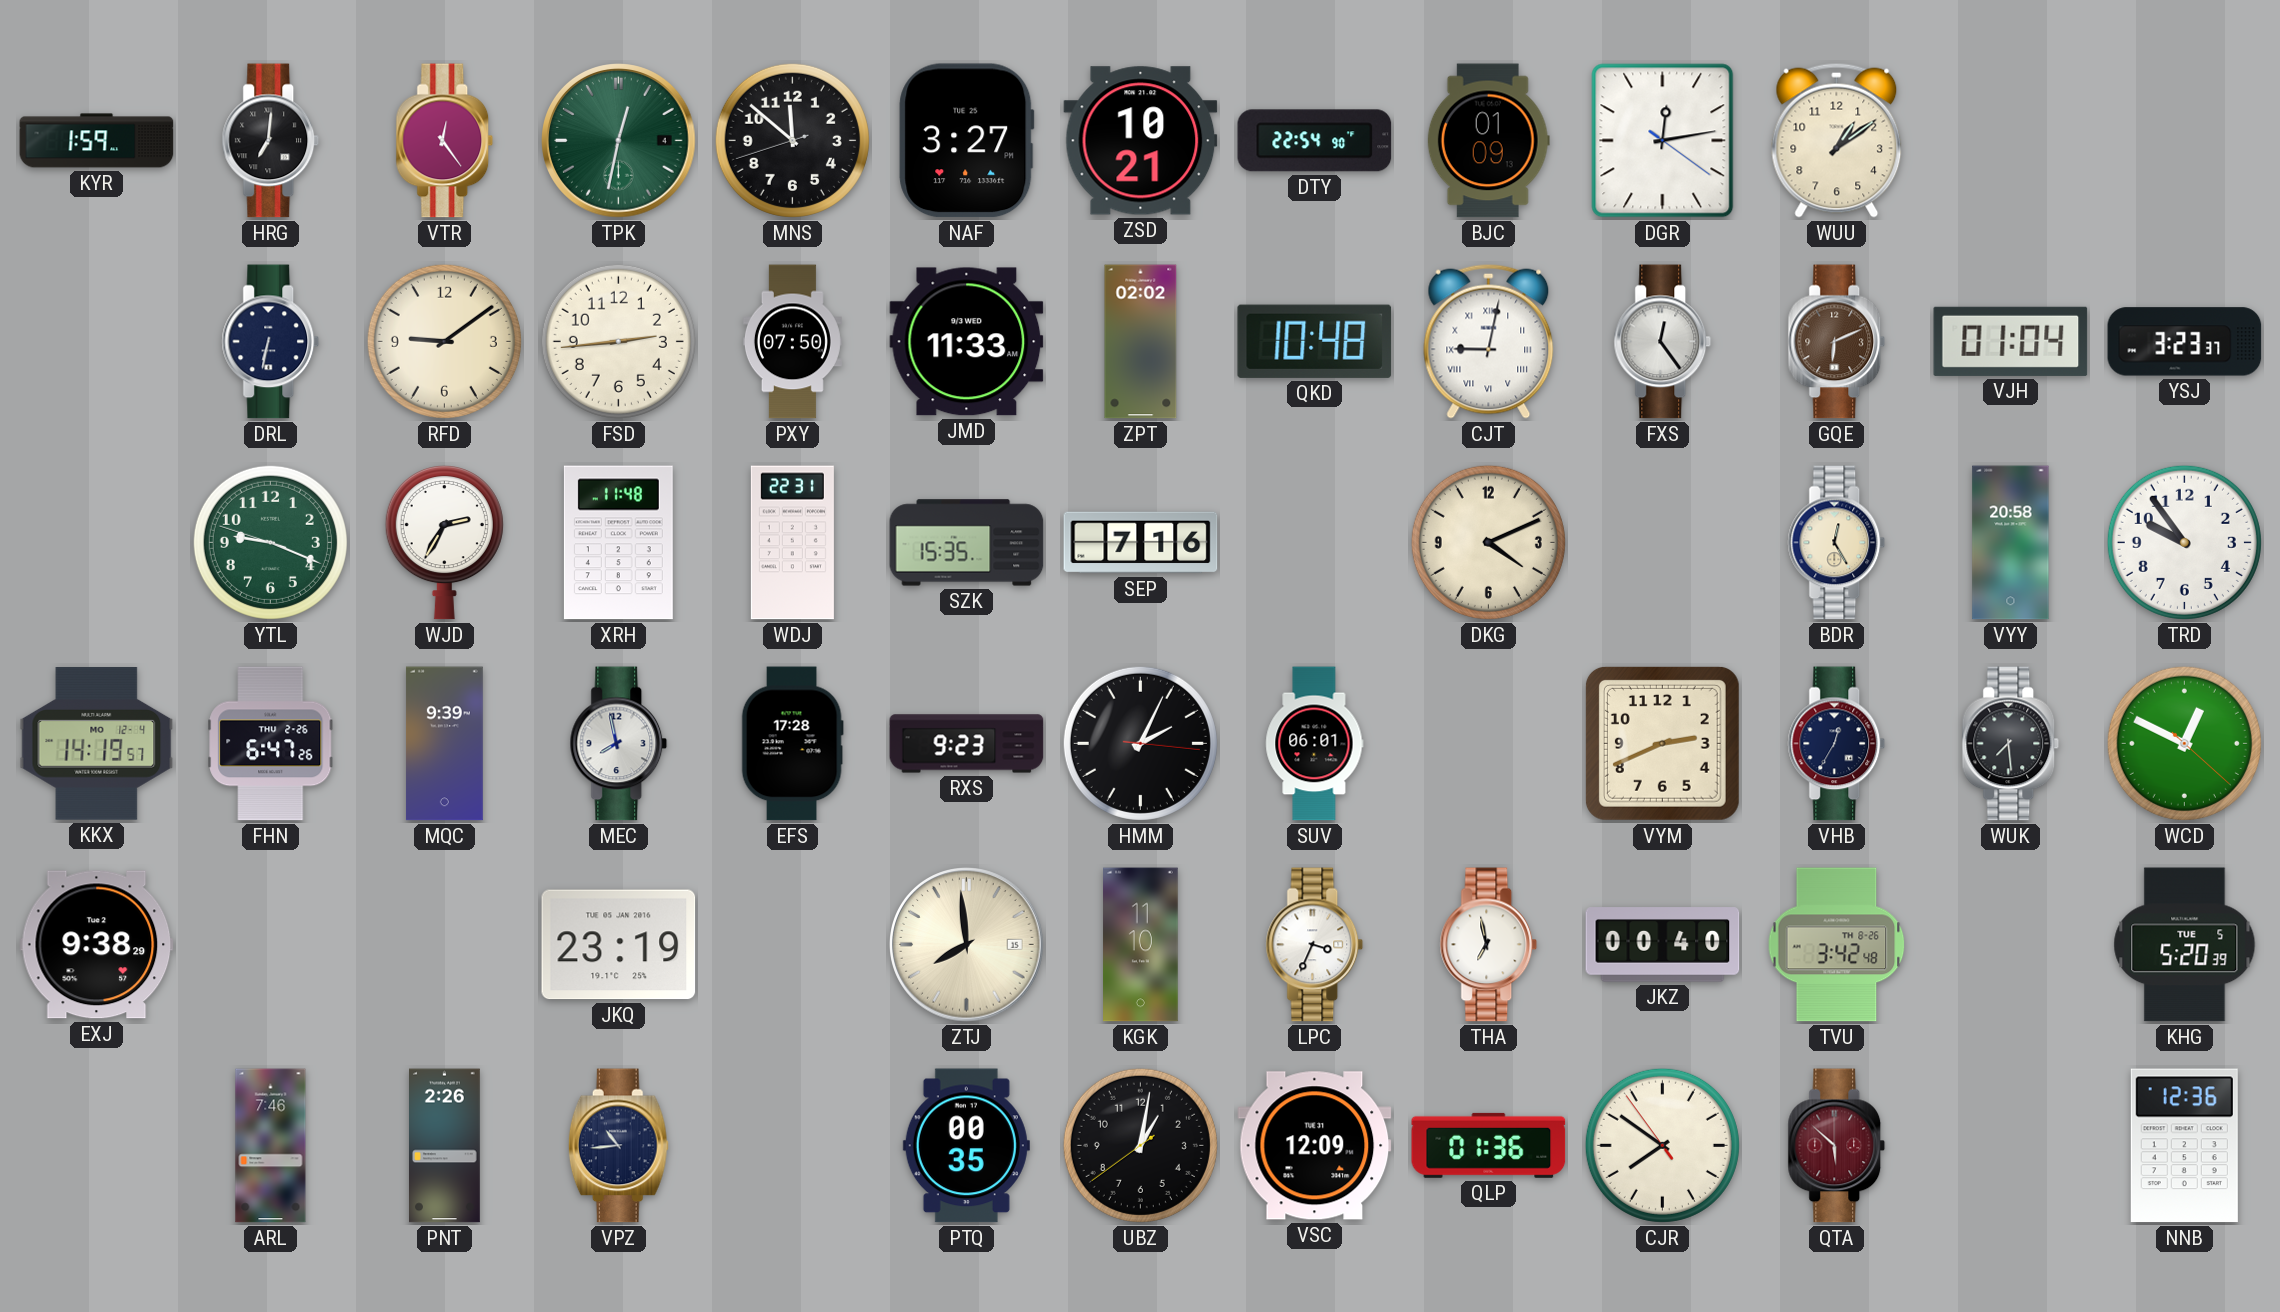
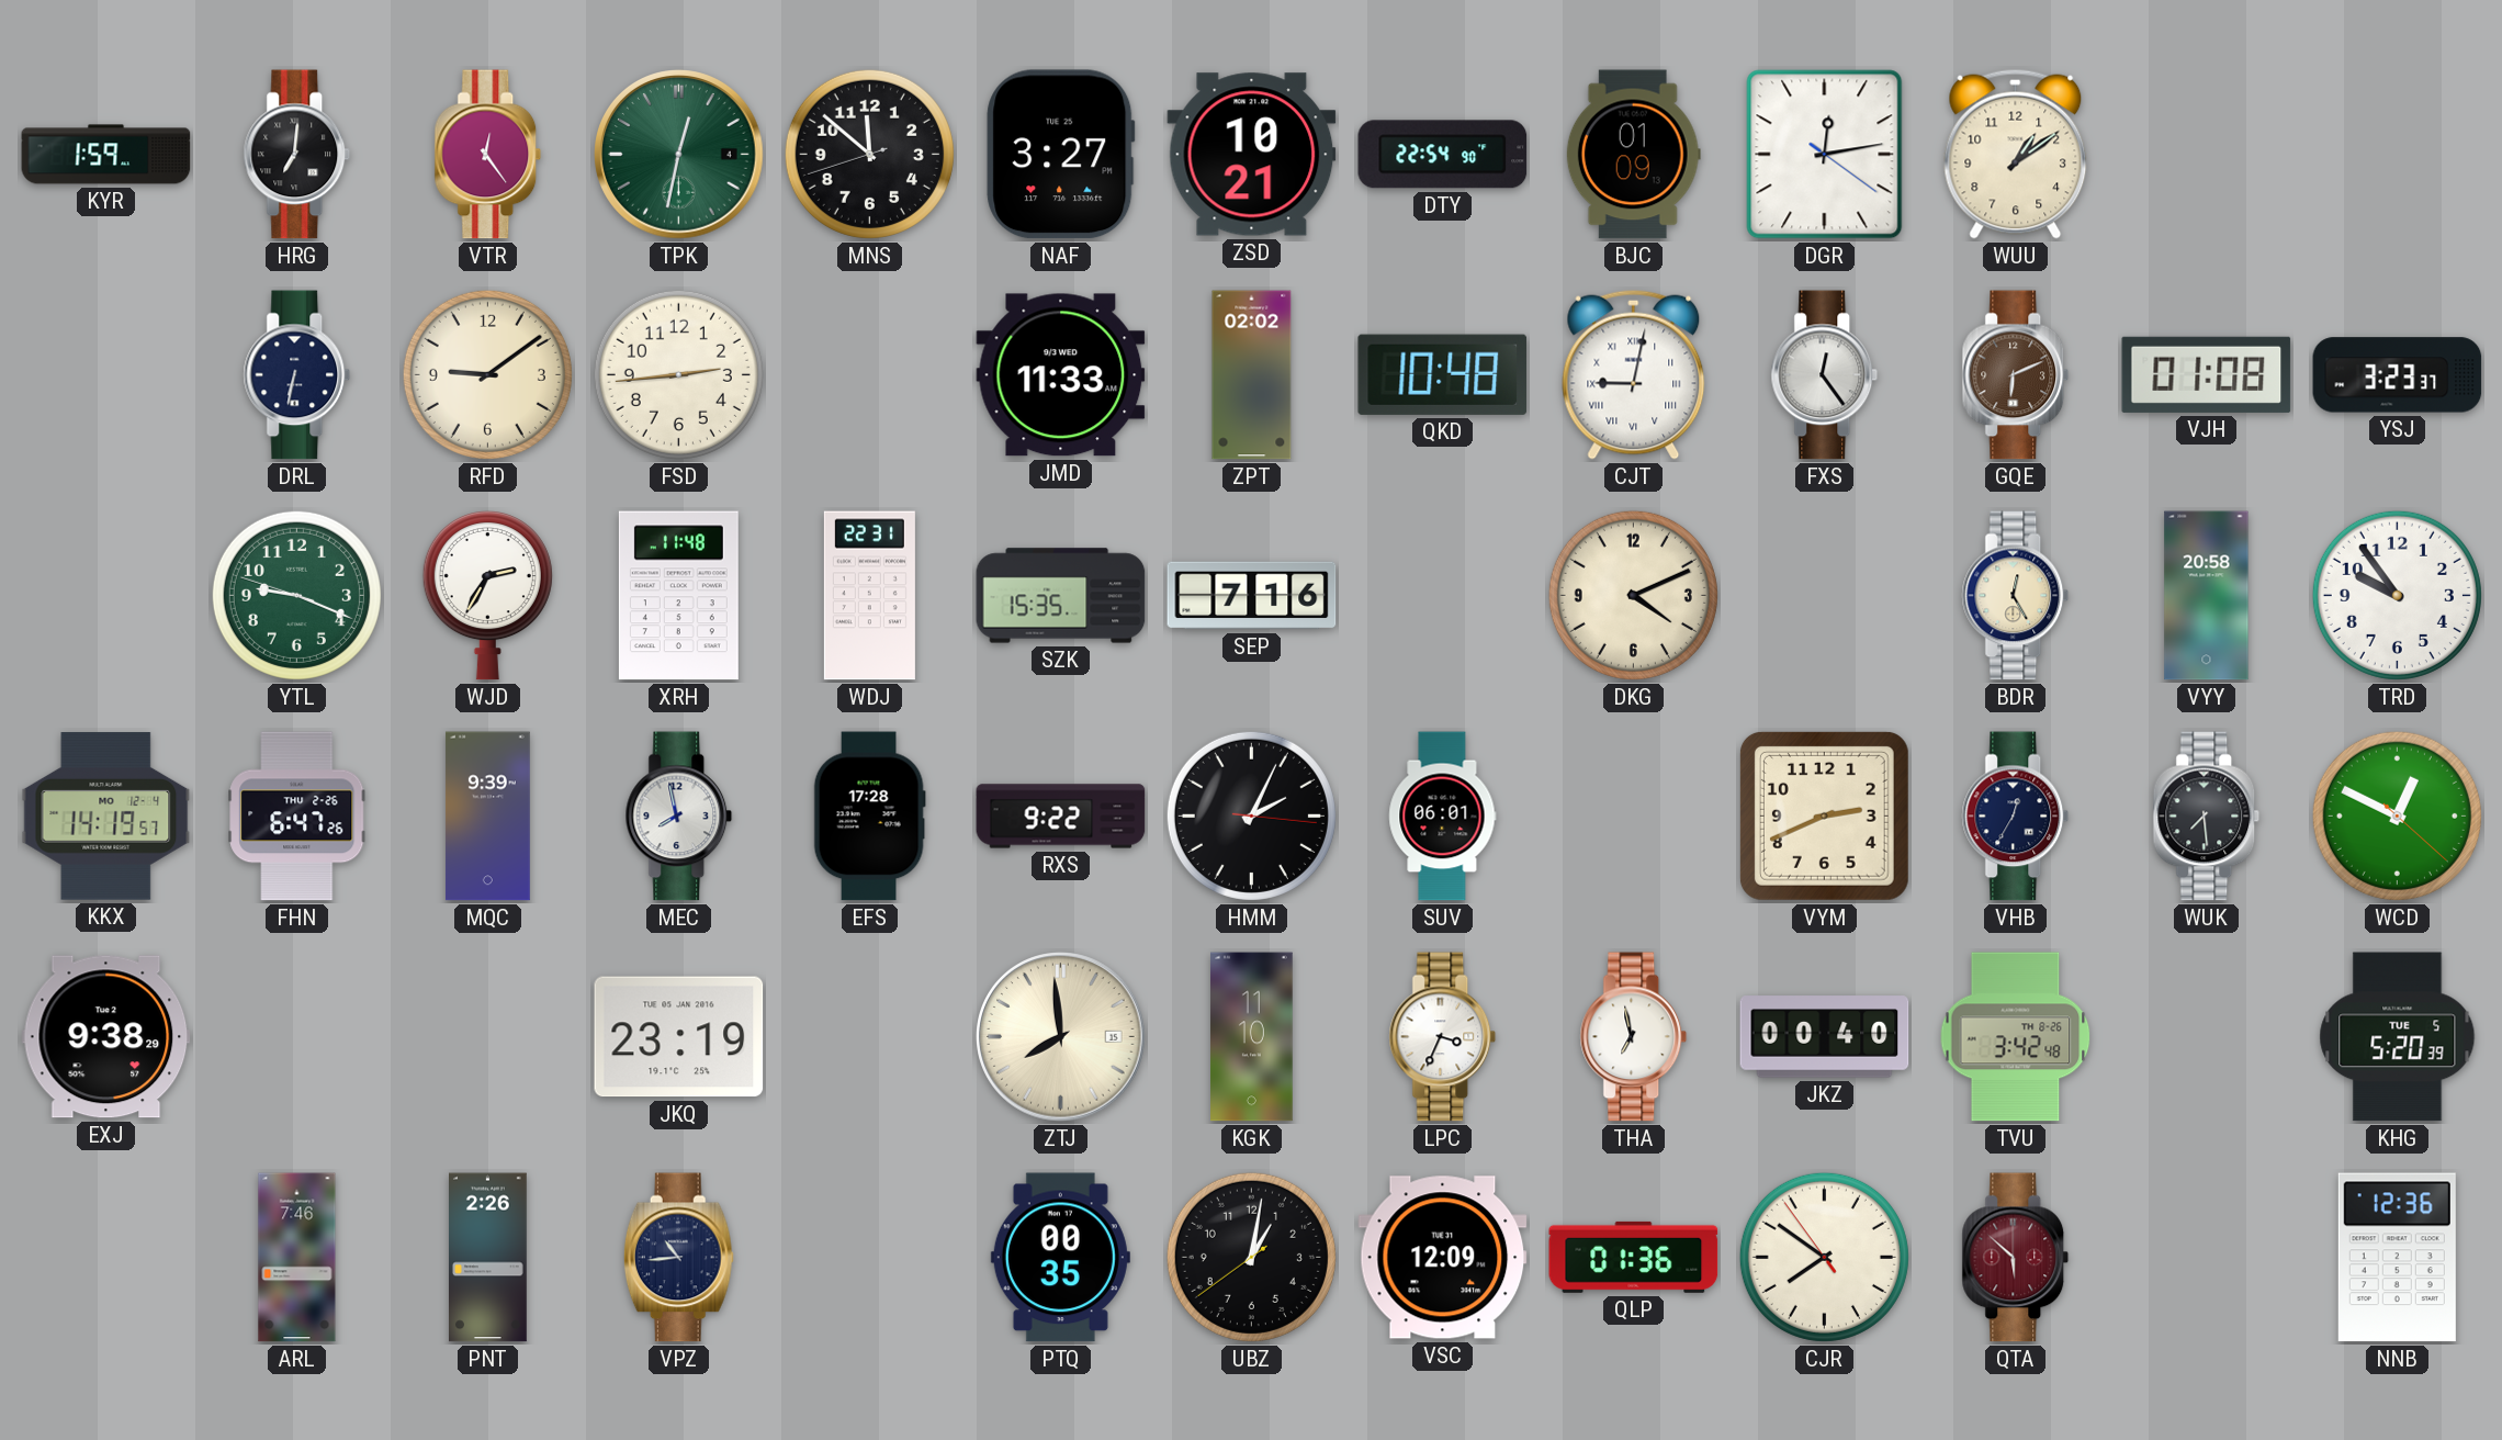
PXY: 07:50 -> none (792, 342)
VJH: 01:04 -> 01:08 (2207, 374)
RXS: 9:23 -> 9:22 (1061, 817)
